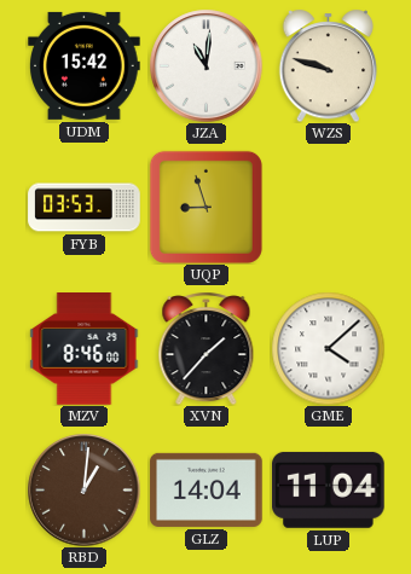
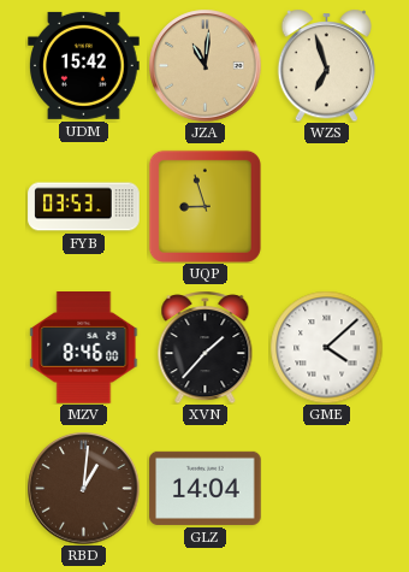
JZA dial: white -> champagne (204, 65)
WZS: 9:48 -> 6:57 (327, 65)
LUP: 11:04 -> none (329, 489)
